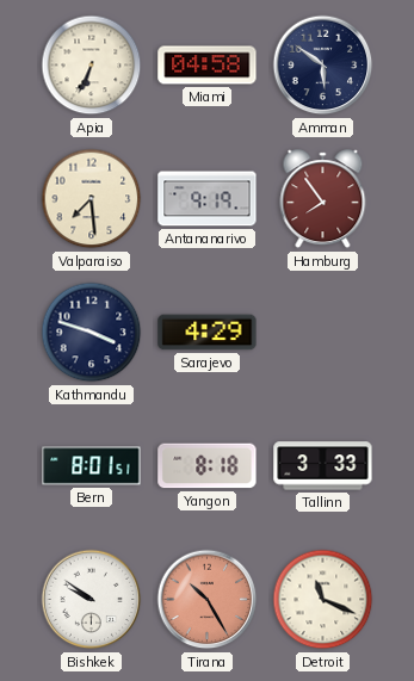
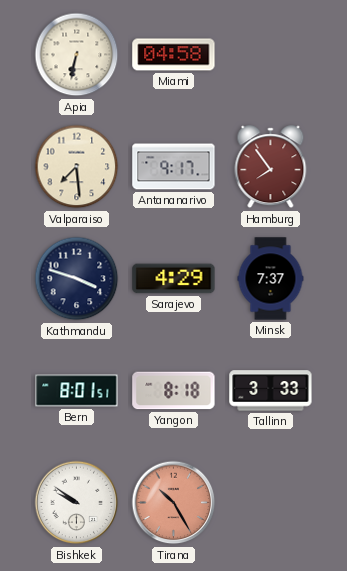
Apia: 6:34 -> 6:32 (77, 55)
Amman: 5:51 -> none (323, 66)
Antananarivo: 9:19 -> 9:17 (174, 167)
Minsk: none -> 7:37 (271, 279)
Detroit: 11:19 -> none (323, 600)
